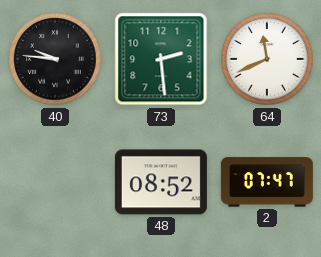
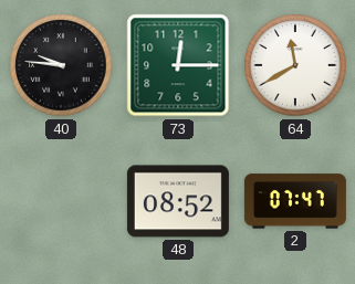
73: 2:29 -> 12:15 (178, 65)
64: 11:41 -> 11:40 (295, 65)
